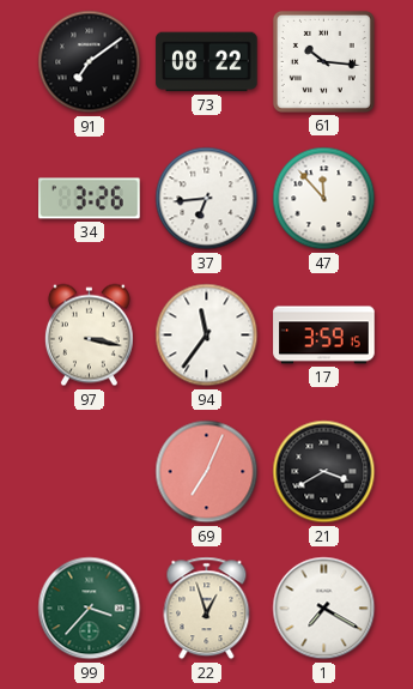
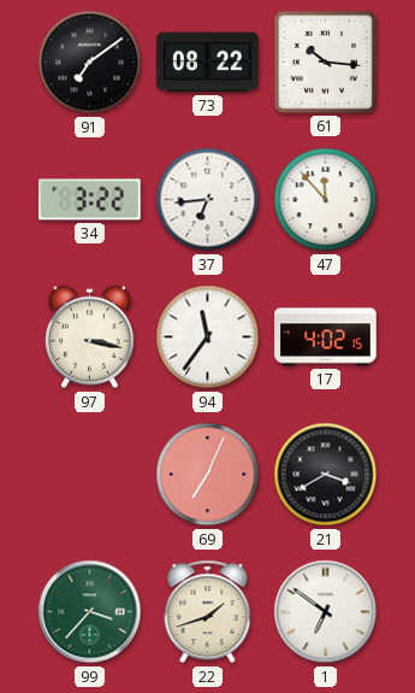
34: 3:26 -> 3:22 (90, 200)
17: 3:59 -> 4:02 (326, 337)
22: 12:57 -> 1:42 (208, 612)
1: 7:20 -> 6:51 (326, 612)
